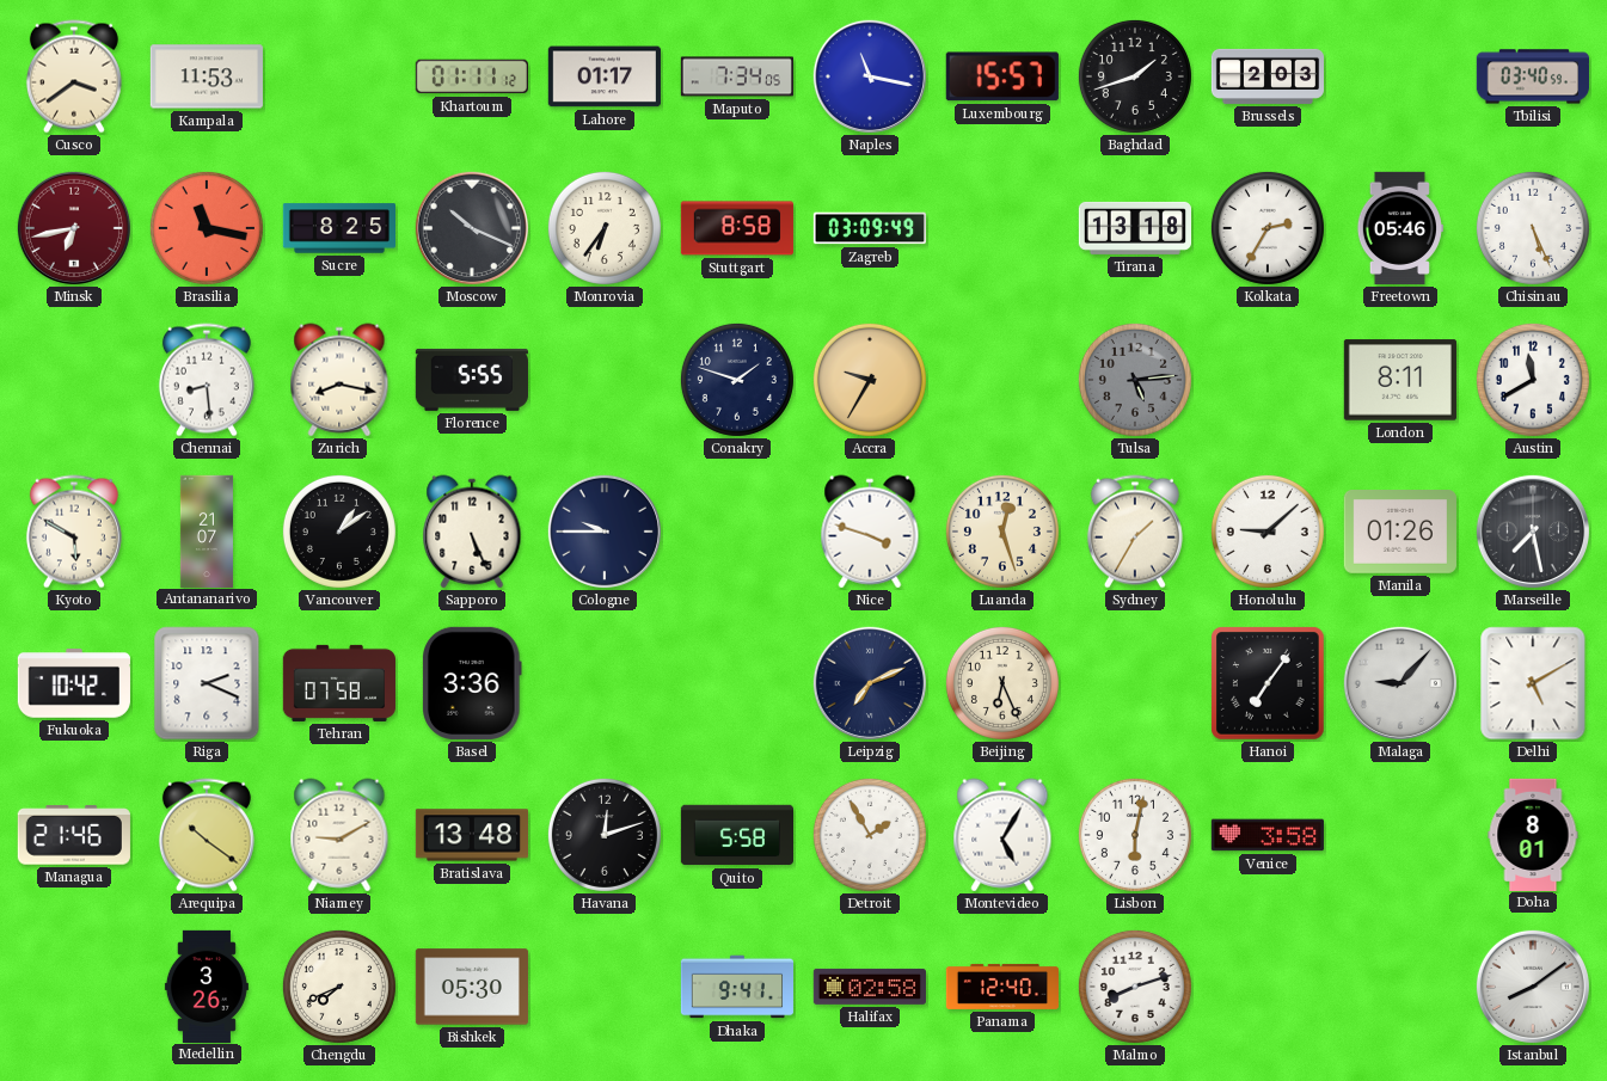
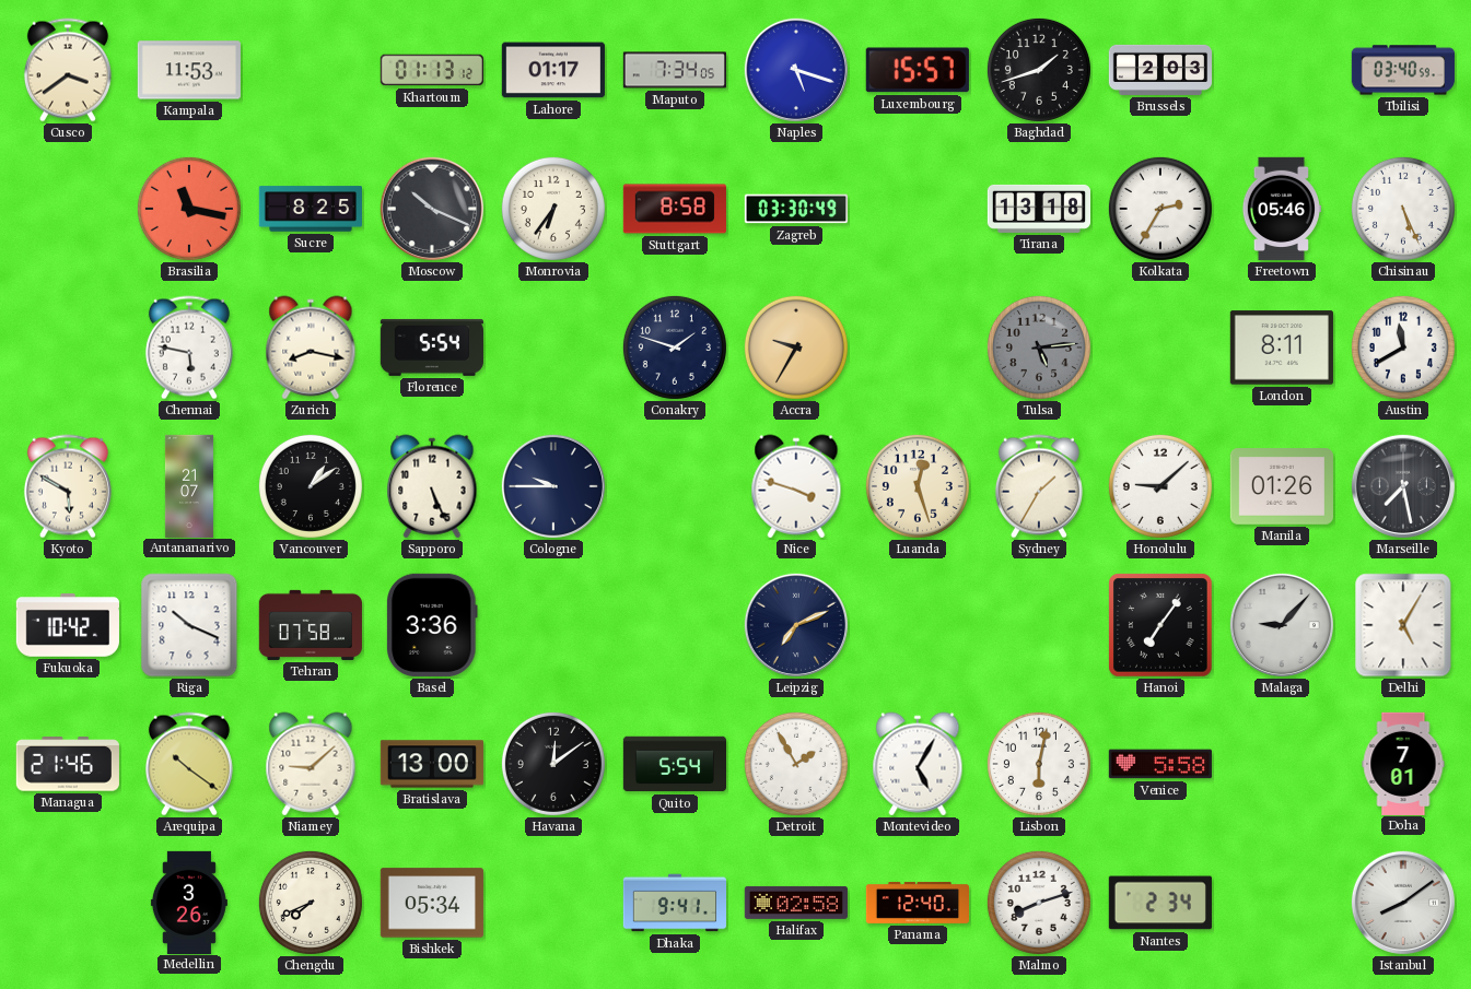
Khartoum: 01:11 -> 01:13 (432, 70)
Naples: 11:17 -> 5:18 (796, 70)
Minsk: 6:43 -> none (74, 228)
Zagreb: 03:09 -> 03:30 (795, 209)
Chennai: 8:29 -> 5:47 (189, 348)
Florence: 5:55 -> 5:54 (432, 348)
Riga: 2:19 -> 10:19 (189, 625)
Beijing: 6:26 -> none (1002, 683)
Delhi: 5:10 -> 5:05 (1403, 625)
Niamey: 9:10 -> 9:08 (311, 764)
Bratislava: 13:48 -> 13:00 (431, 764)
Havana: 12:12 -> 12:09 (553, 764)
Quito: 5:58 -> 5:54 (674, 764)
Venice: 3:58 -> 5:58 (1160, 764)
Doha: 8:01 -> 7:01 (1403, 763)
Bishkek: 05:30 -> 05:34 (432, 903)
Nantes: none -> 2:34 (1160, 903)
